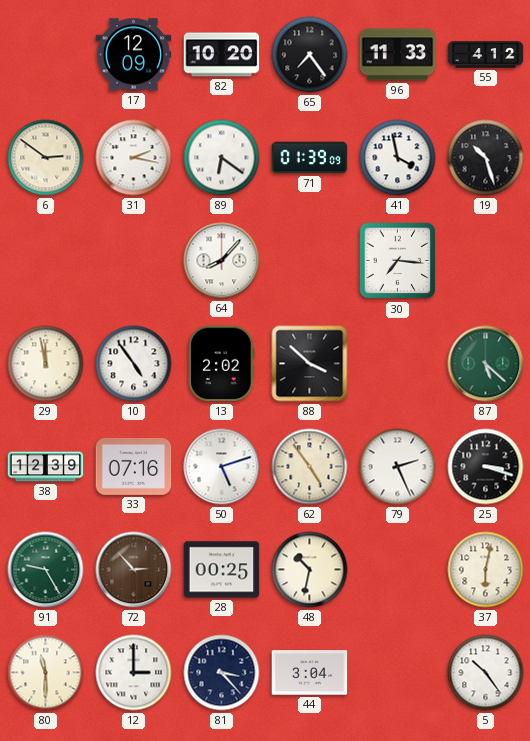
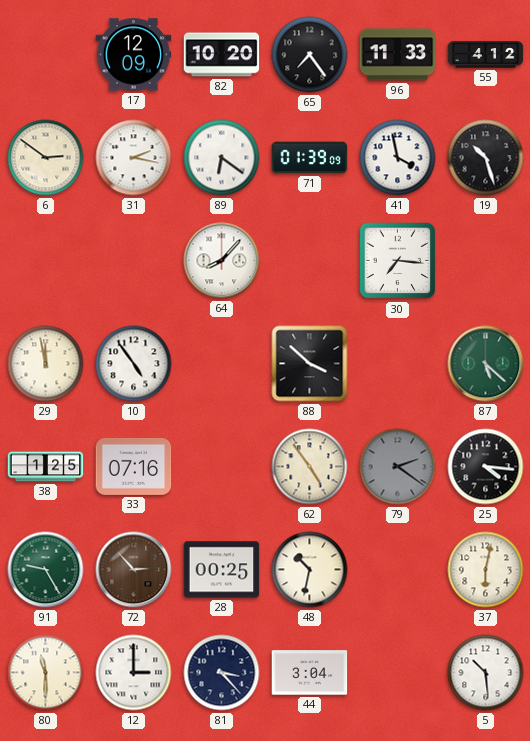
13: 2:02 -> none (222, 364)
38: 12:39 -> 1:25 (46, 467)
50: 5:12 -> none (222, 467)
79: 2:26 -> 2:21 (398, 467)
79 dial: white -> grey (398, 467)
25: 3:18 -> 4:16 (486, 467)
5: 10:24 -> 10:29 (486, 673)
